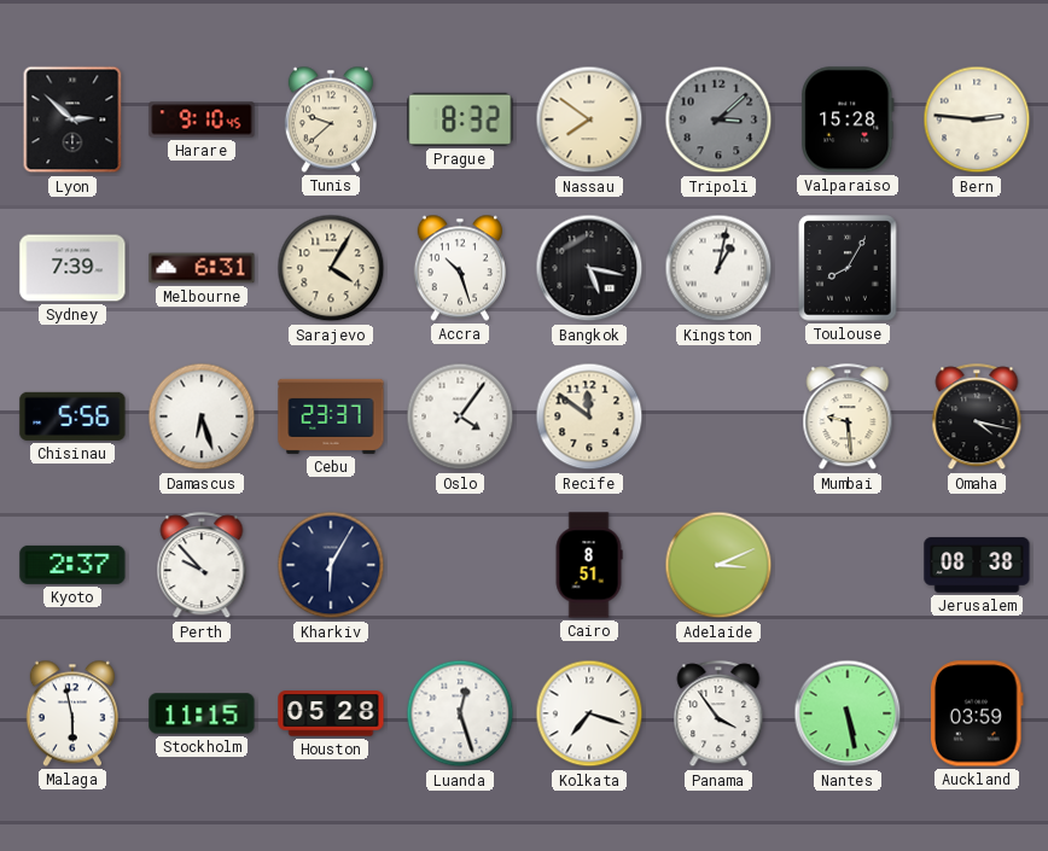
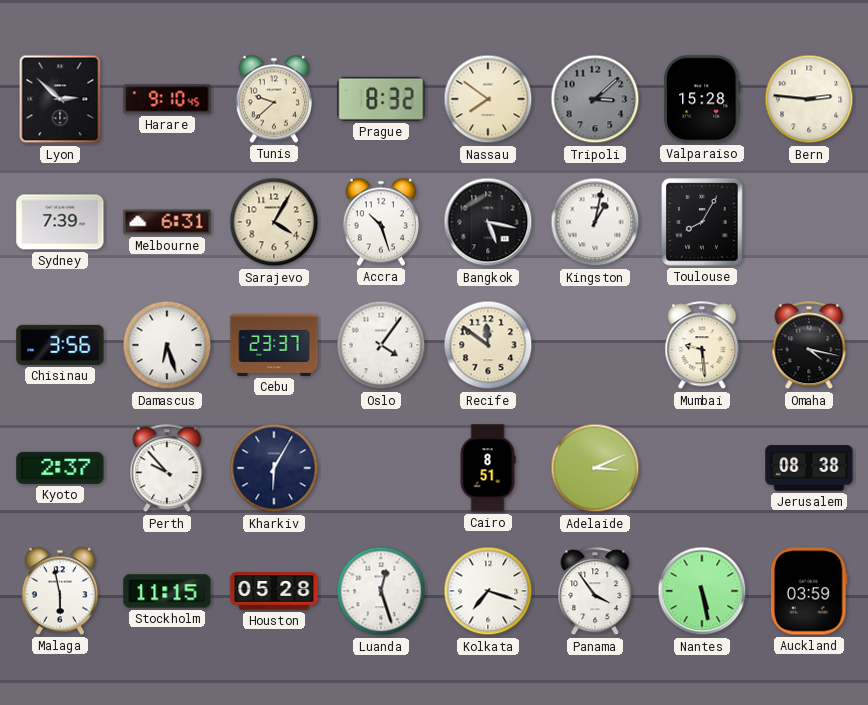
Chisinau: 5:56 -> 3:56 (60, 345)
